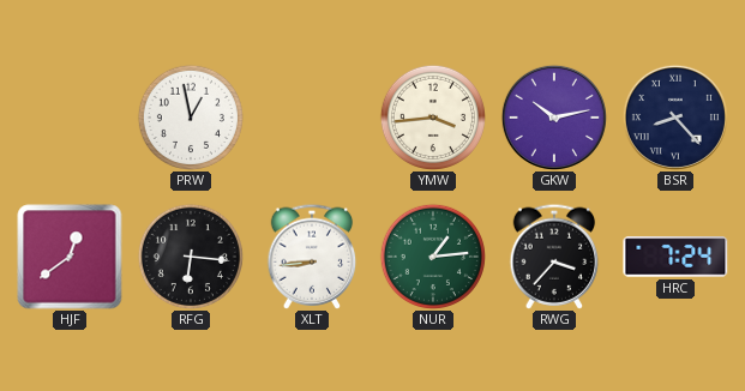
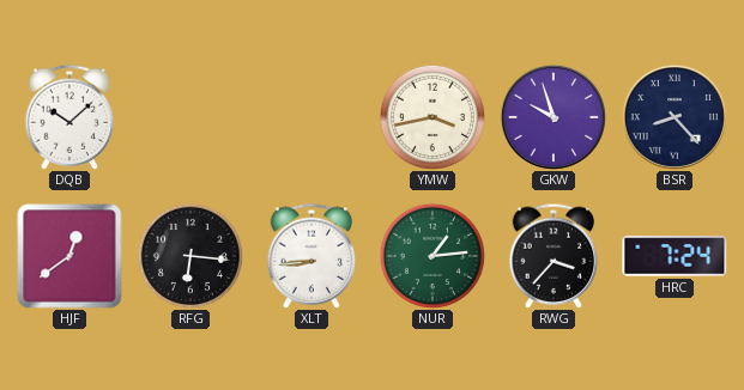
DQB: none -> 10:08 (69, 117)
PRW: 12:58 -> none (191, 118)
YMW: 3:44 -> 3:43 (433, 117)
GKW: 10:13 -> 9:57 (554, 117)
